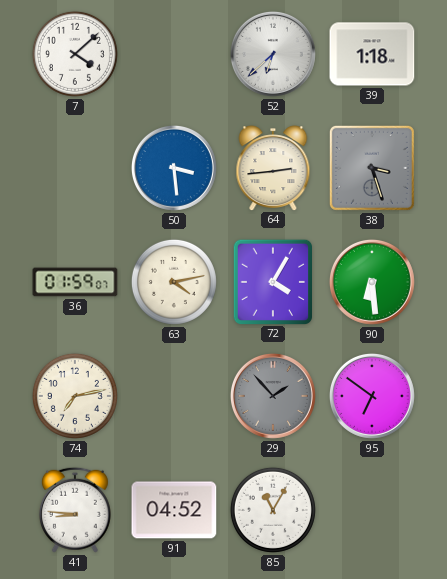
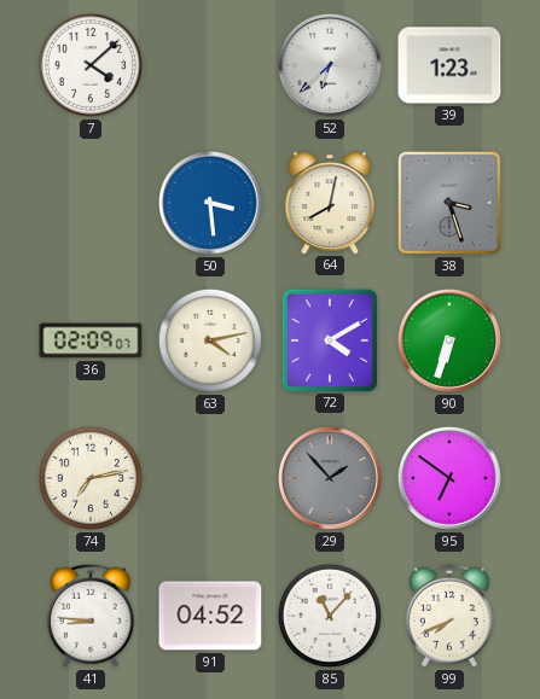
39: 1:18 -> 1:23 (449, 65)
64: 2:44 -> 8:02 (330, 203)
36: 01:59 -> 02:09 (91, 340)
72: 4:05 -> 4:10 (329, 339)
90: 6:29 -> 6:33 (449, 340)
85: 11:05 -> 11:07 (330, 616)
99: none -> 7:41 (449, 616)
